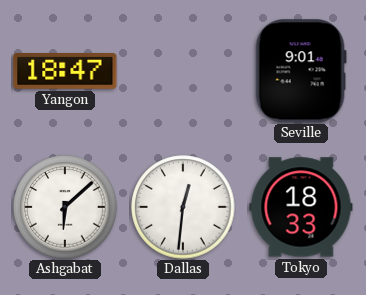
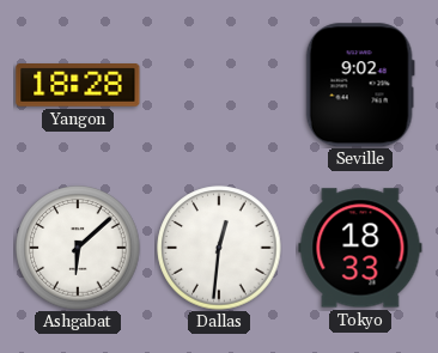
Yangon: 18:47 -> 18:28 (78, 86)
Seville: 9:01 -> 9:02 (360, 85)
